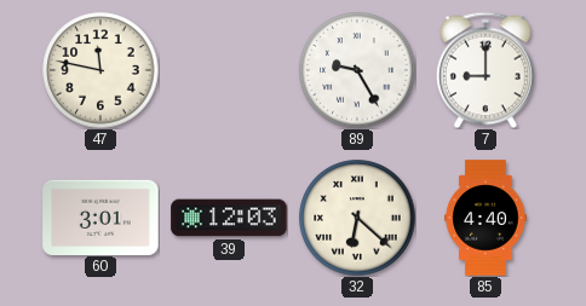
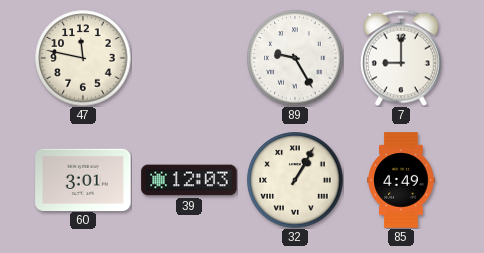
32: 6:22 -> 1:05 (295, 180)
85: 4:40 -> 4:49 (401, 180)
